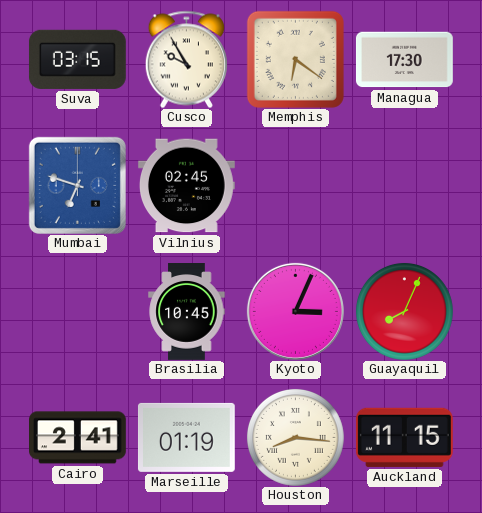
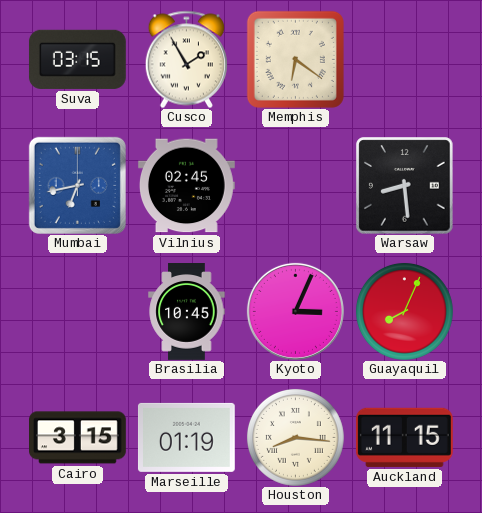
Cusco: 9:55 -> 1:55 (186, 59)
Managua: 17:30 -> none (405, 60)
Mumbai: 6:48 -> 6:43 (77, 185)
Warsaw: none -> 8:29 (404, 185)
Cairo: 2:41 -> 3:15 (78, 438)
